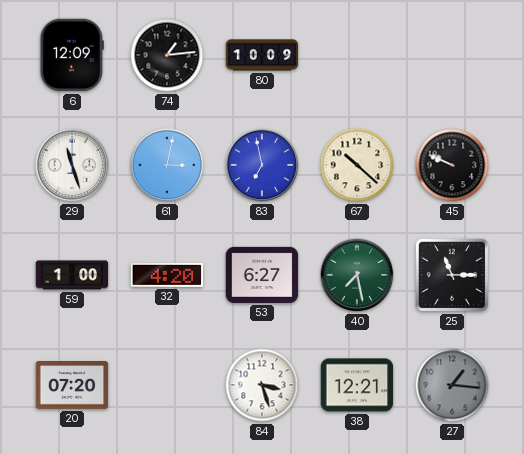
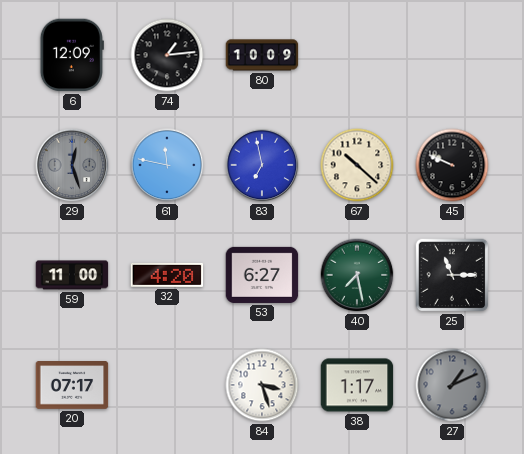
29: 11:27 -> 12:27 (72, 165)
29 dial: white -> grey (72, 165)
61: 3:02 -> 11:47 (167, 165)
59: 1:00 -> 11:00 (72, 275)
20: 07:20 -> 07:17 (72, 385)
38: 12:21 -> 1:17 (357, 385)
27: 1:16 -> 1:11 (452, 385)
